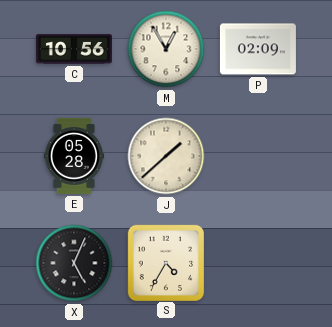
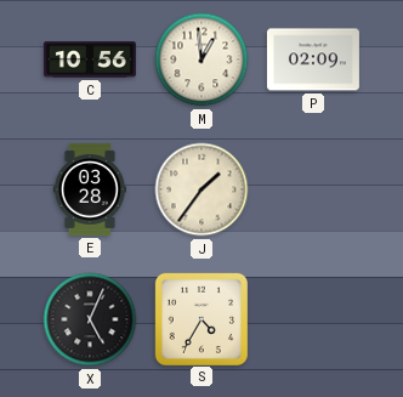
M: 12:55 -> 12:59 (201, 59)
E: 05:28 -> 03:28 (90, 189)
J: 1:38 -> 1:36 (201, 189)
